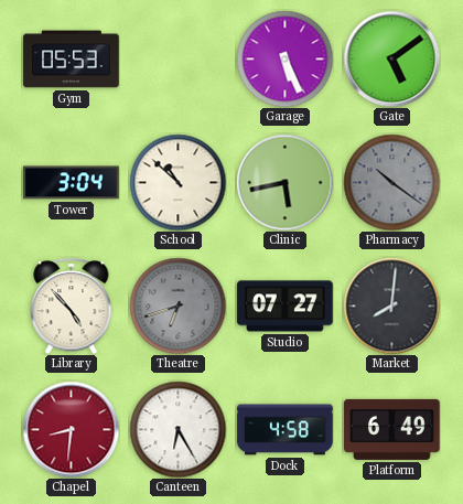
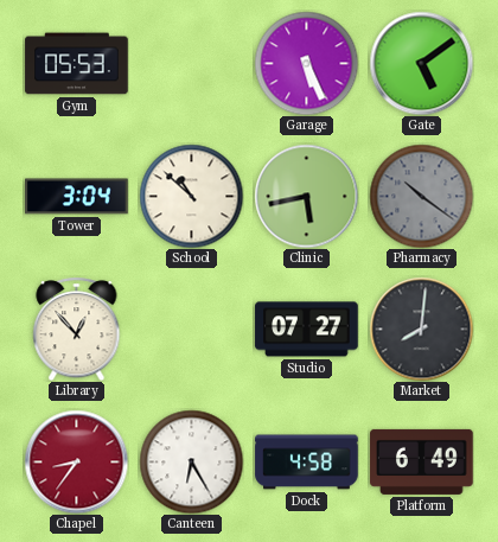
Library: 4:53 -> 12:53 (77, 329)
Theatre: 6:42 -> none (177, 305)
Chapel: 8:31 -> 8:36 (76, 461)
